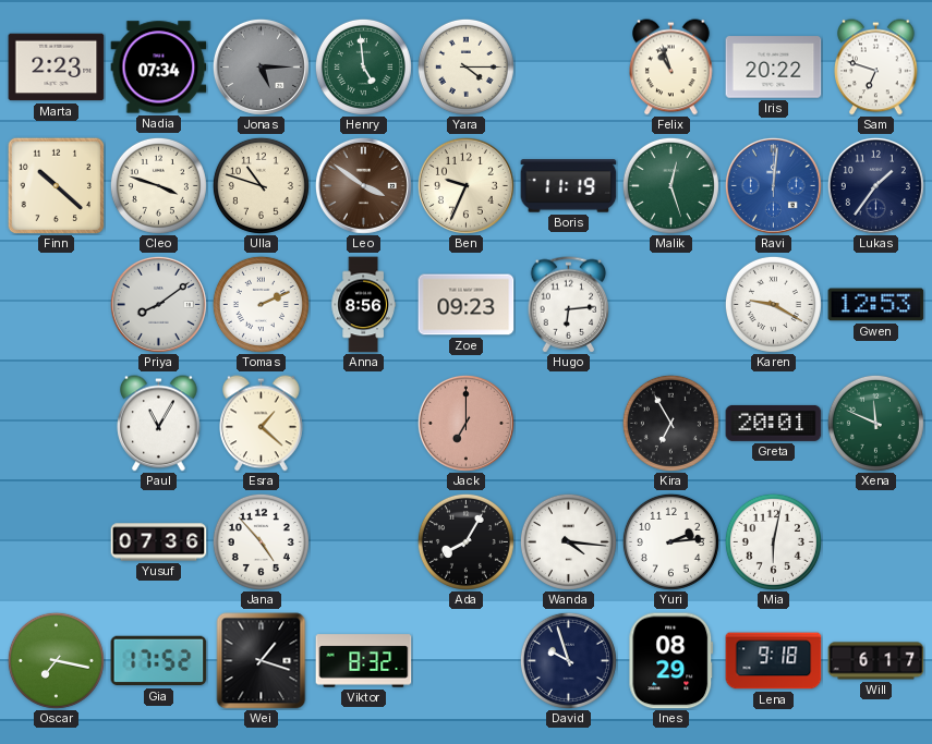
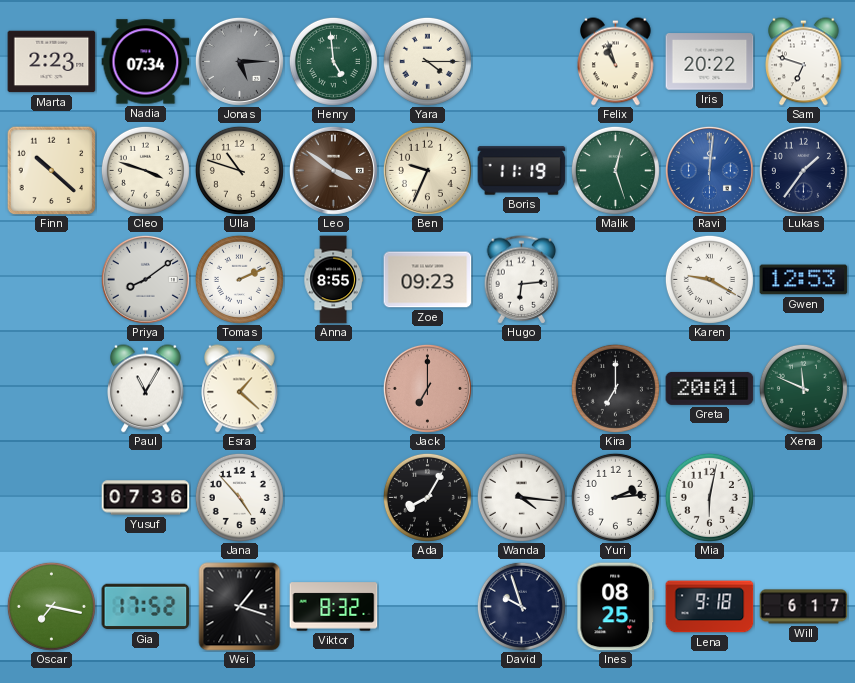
Anna: 8:56 -> 8:55 (333, 280)
Kira: 6:55 -> 7:00 (615, 388)
Ines: 08:29 -> 08:25 (616, 607)
